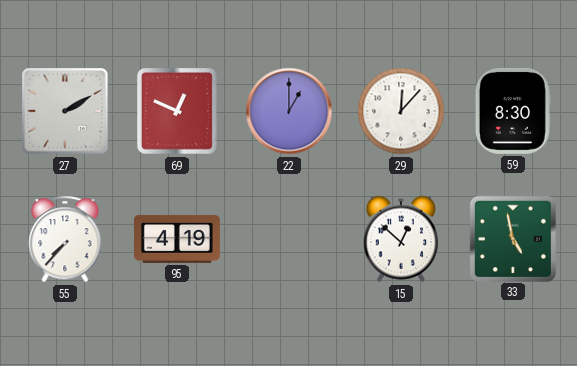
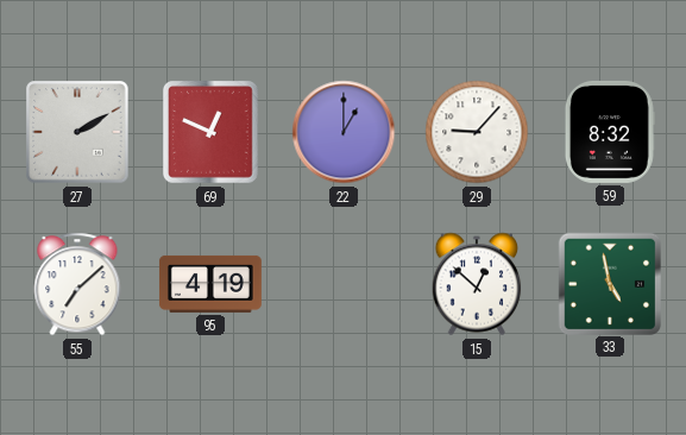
29: 12:07 -> 9:07 (477, 132)
59: 8:30 -> 8:32 (610, 132)
55: 7:37 -> 7:08 (77, 284)
